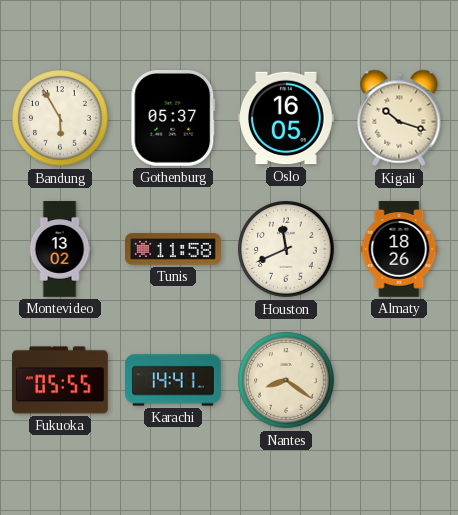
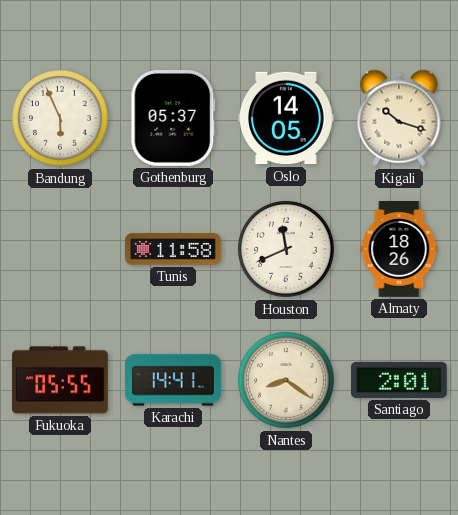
Bandung: 5:55 -> 5:56 (60, 118)
Oslo: 16:05 -> 14:05 (287, 118)
Montevideo: 13:02 -> none (60, 249)
Santiago: none -> 2:01 (400, 380)
